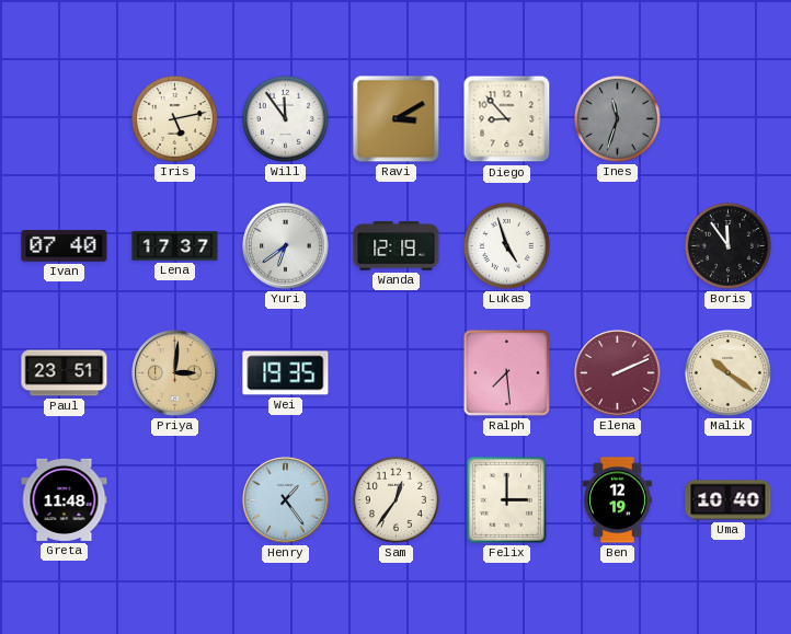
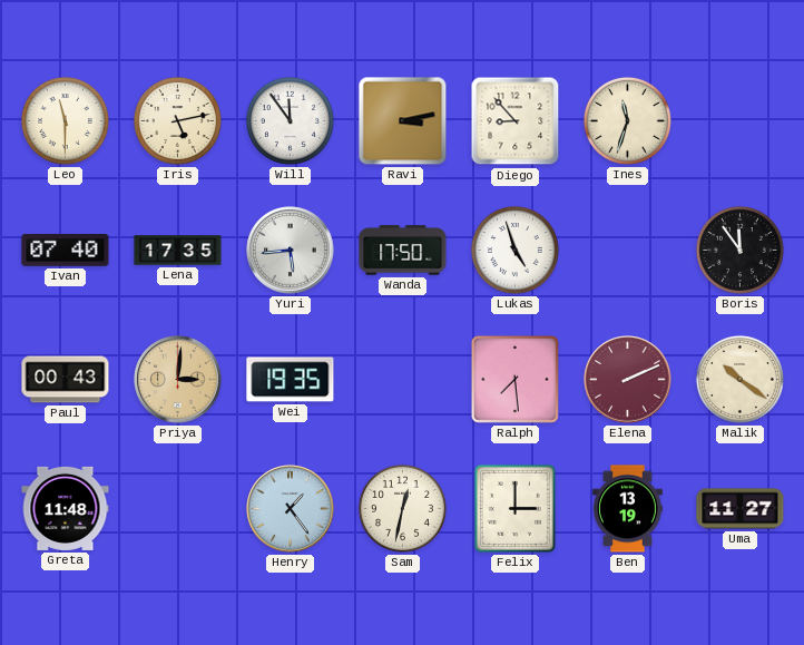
Leo: none -> 11:30 (65, 120)
Ravi: 3:10 -> 3:13 (403, 121)
Ines dial: grey -> cream (627, 120)
Lena: 17:37 -> 17:35 (178, 251)
Yuri: 6:39 -> 5:44 (291, 251)
Wanda: 12:19 -> 17:50 (403, 251)
Paul: 23:51 -> 00:43 (66, 380)
Sam: 12:36 -> 12:32 (402, 508)
Ben: 12:19 -> 13:19 (628, 509)
Uma: 10:40 -> 11:27 (741, 509)
